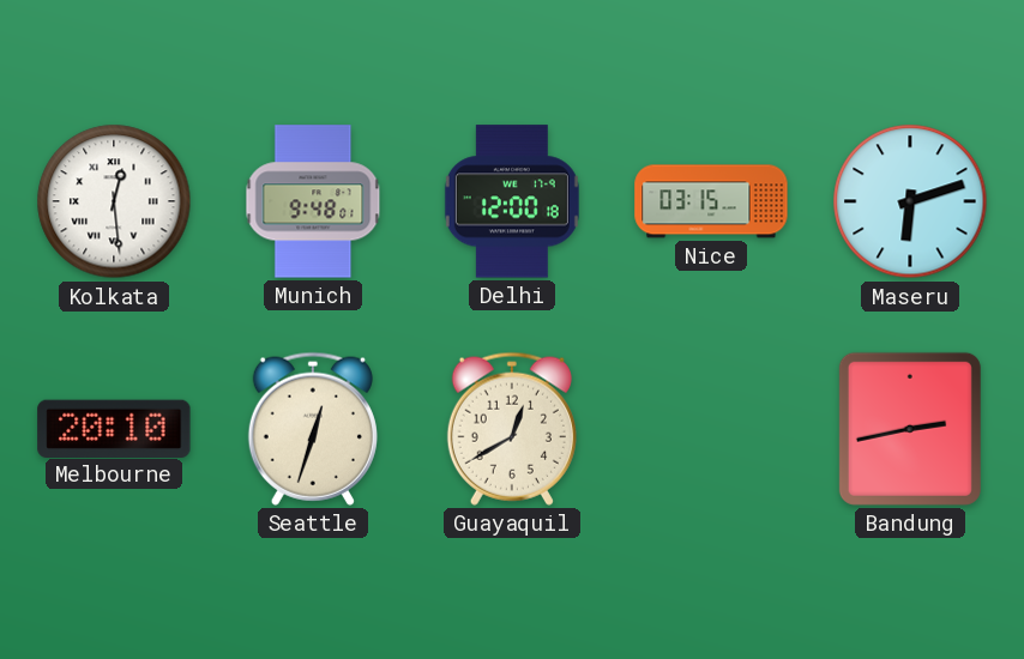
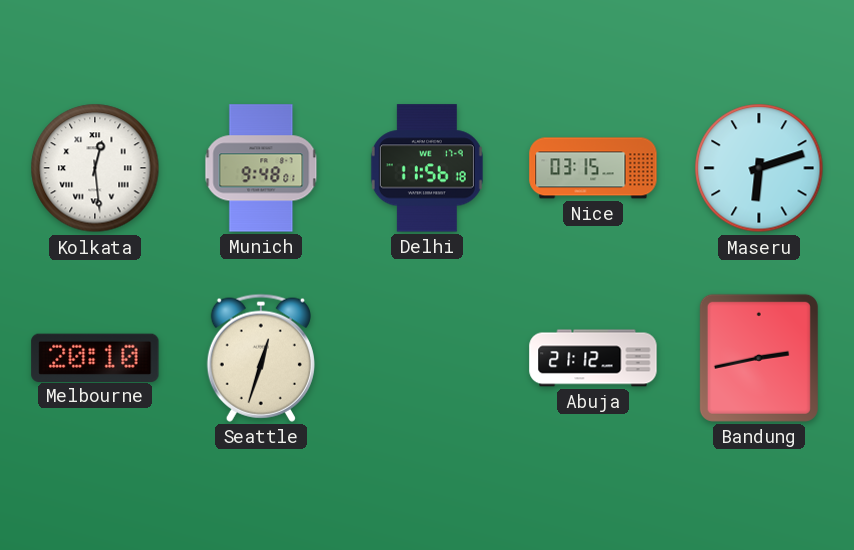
Delhi: 12:00 -> 11:56 (427, 168)
Guayaquil: 12:40 -> none (512, 429)
Abuja: none -> 21:12 (593, 358)
